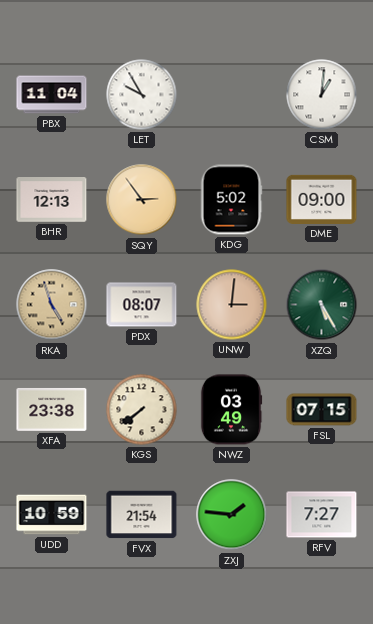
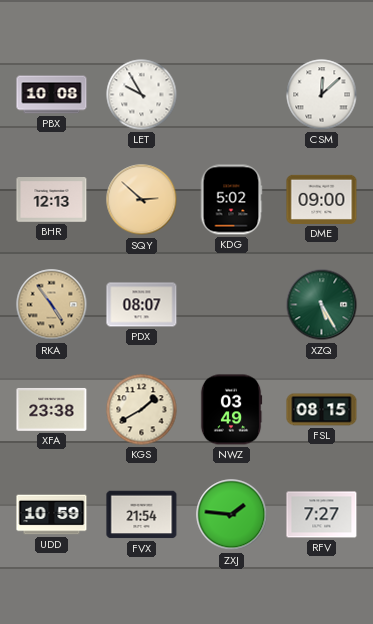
PBX: 11:04 -> 10:08 (52, 95)
CSM: 1:01 -> 12:08 (322, 95)
SQY: 2:54 -> 2:52 (142, 200)
RKA: 4:57 -> 4:54 (52, 305)
UNW: 3:01 -> none (232, 305)
KGS: 7:39 -> 1:40 (142, 410)
FSL: 07:15 -> 08:15 (322, 410)
